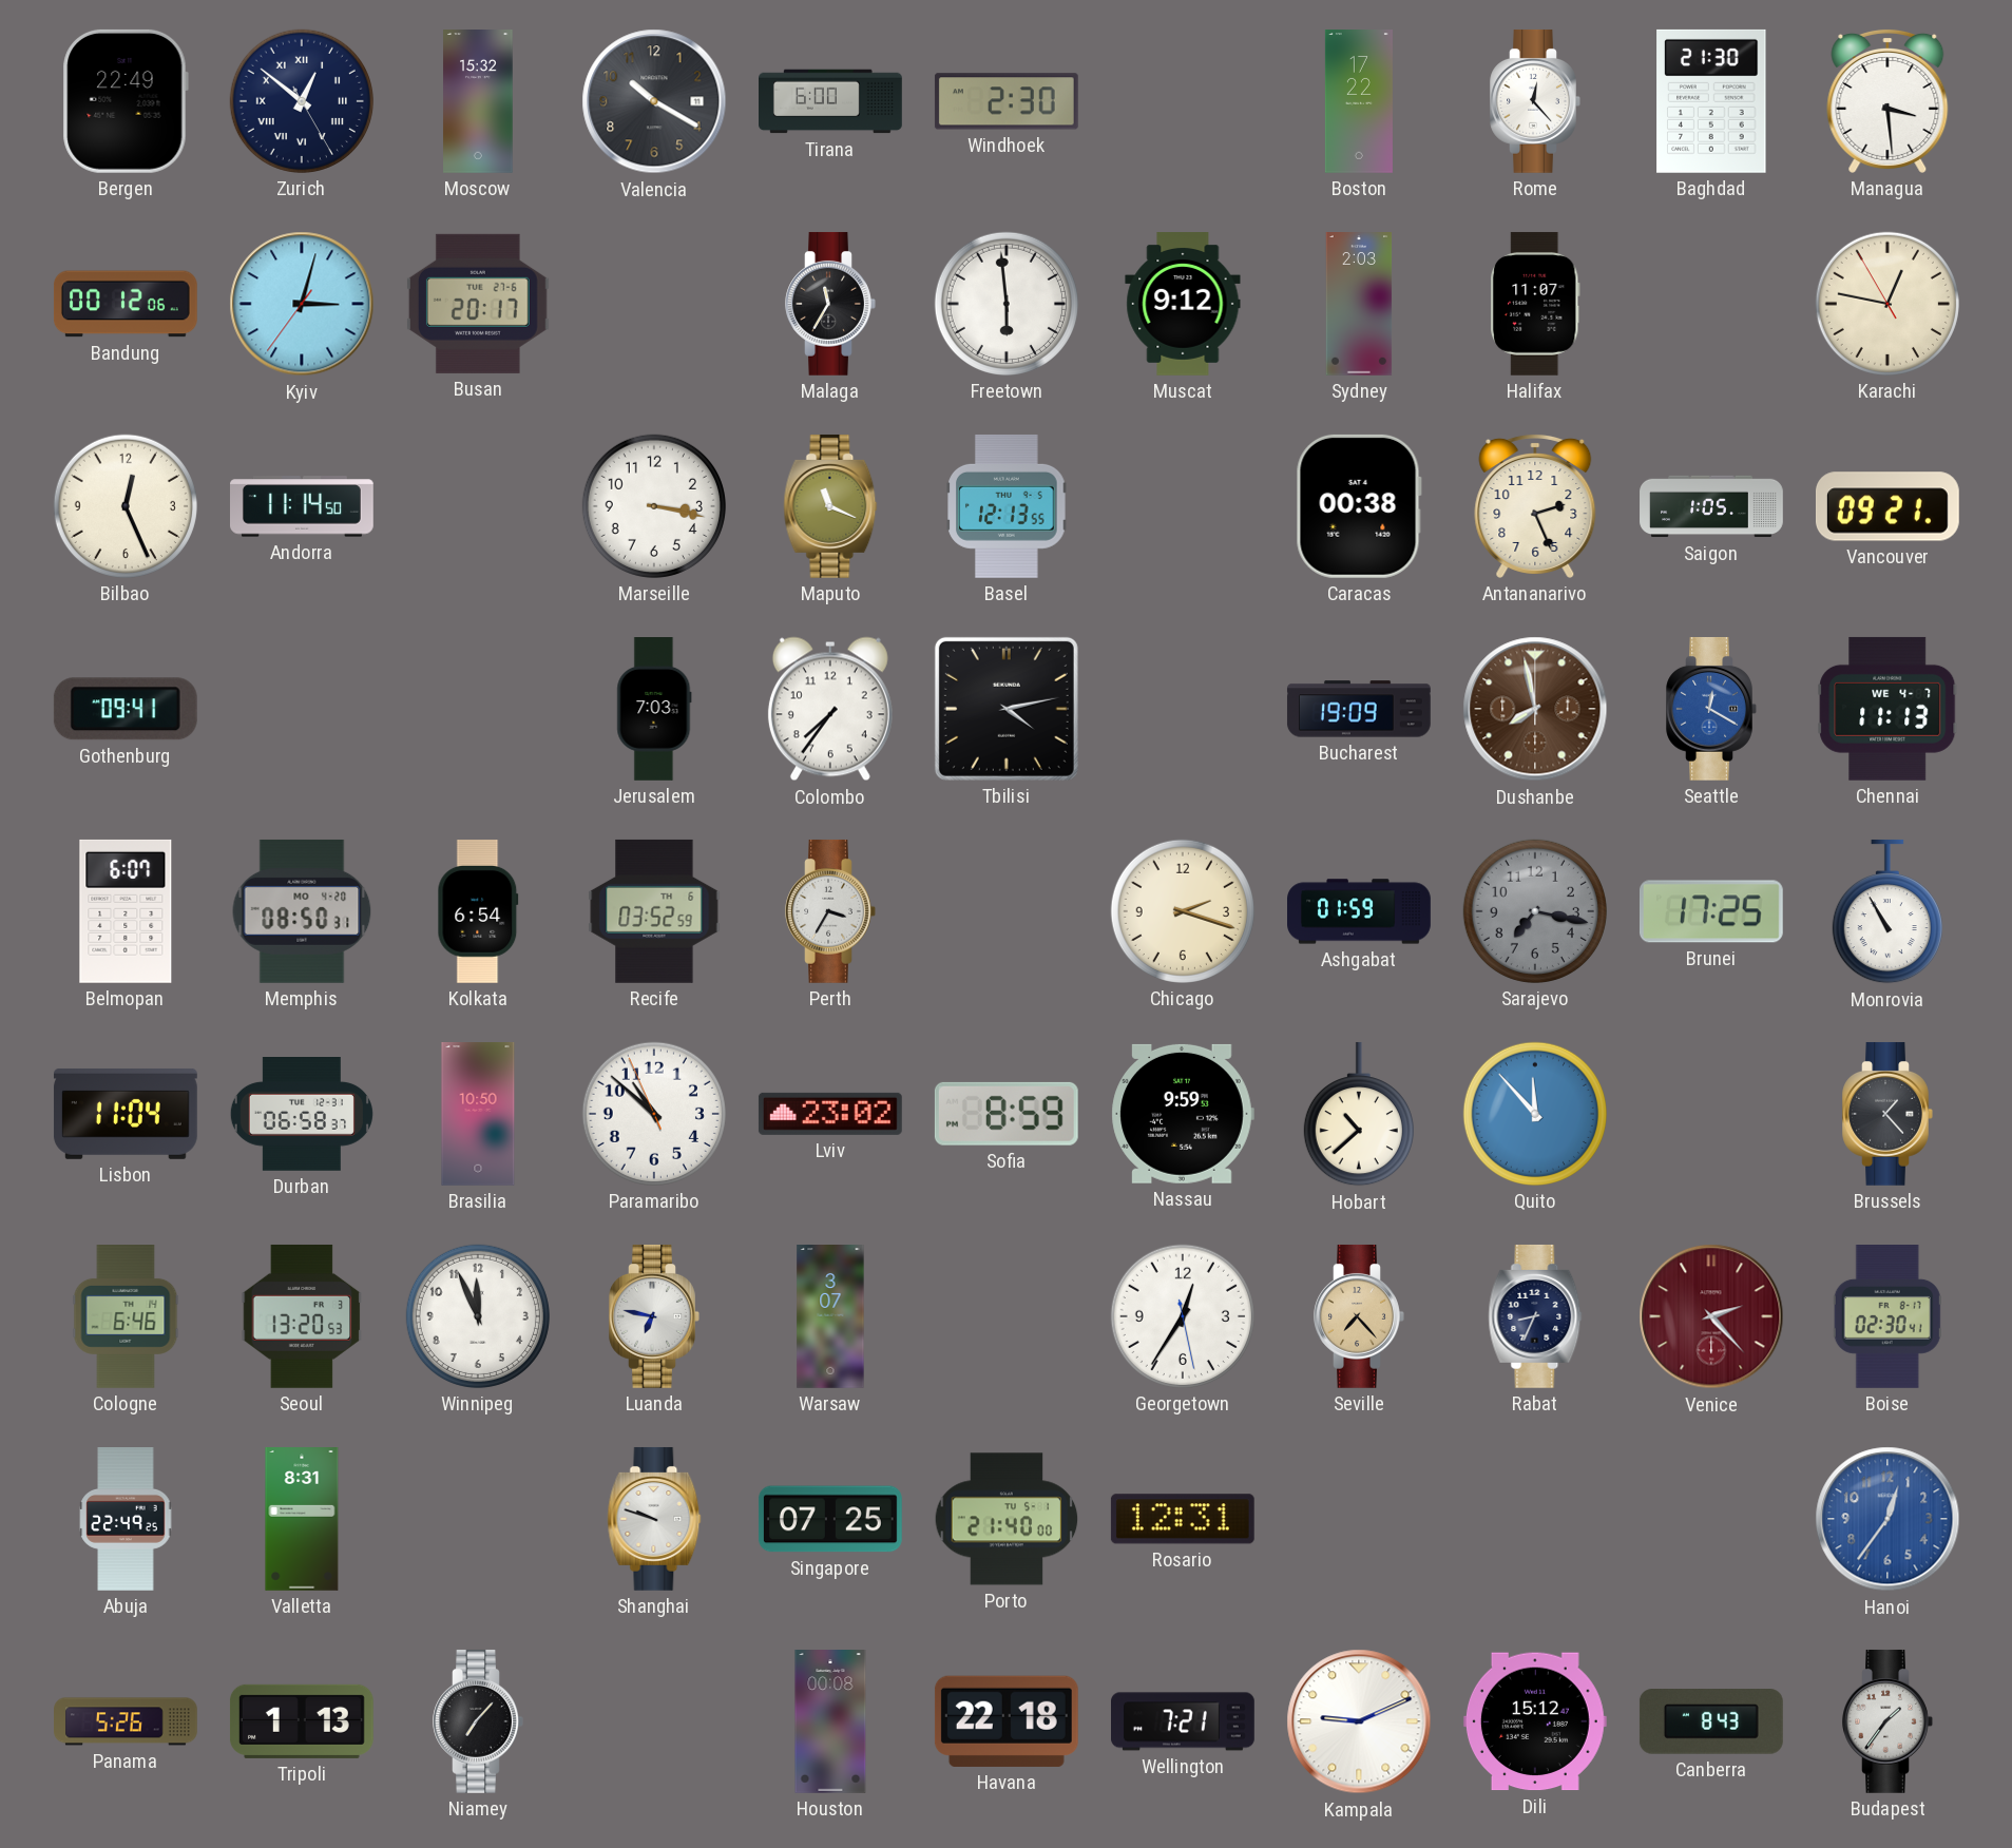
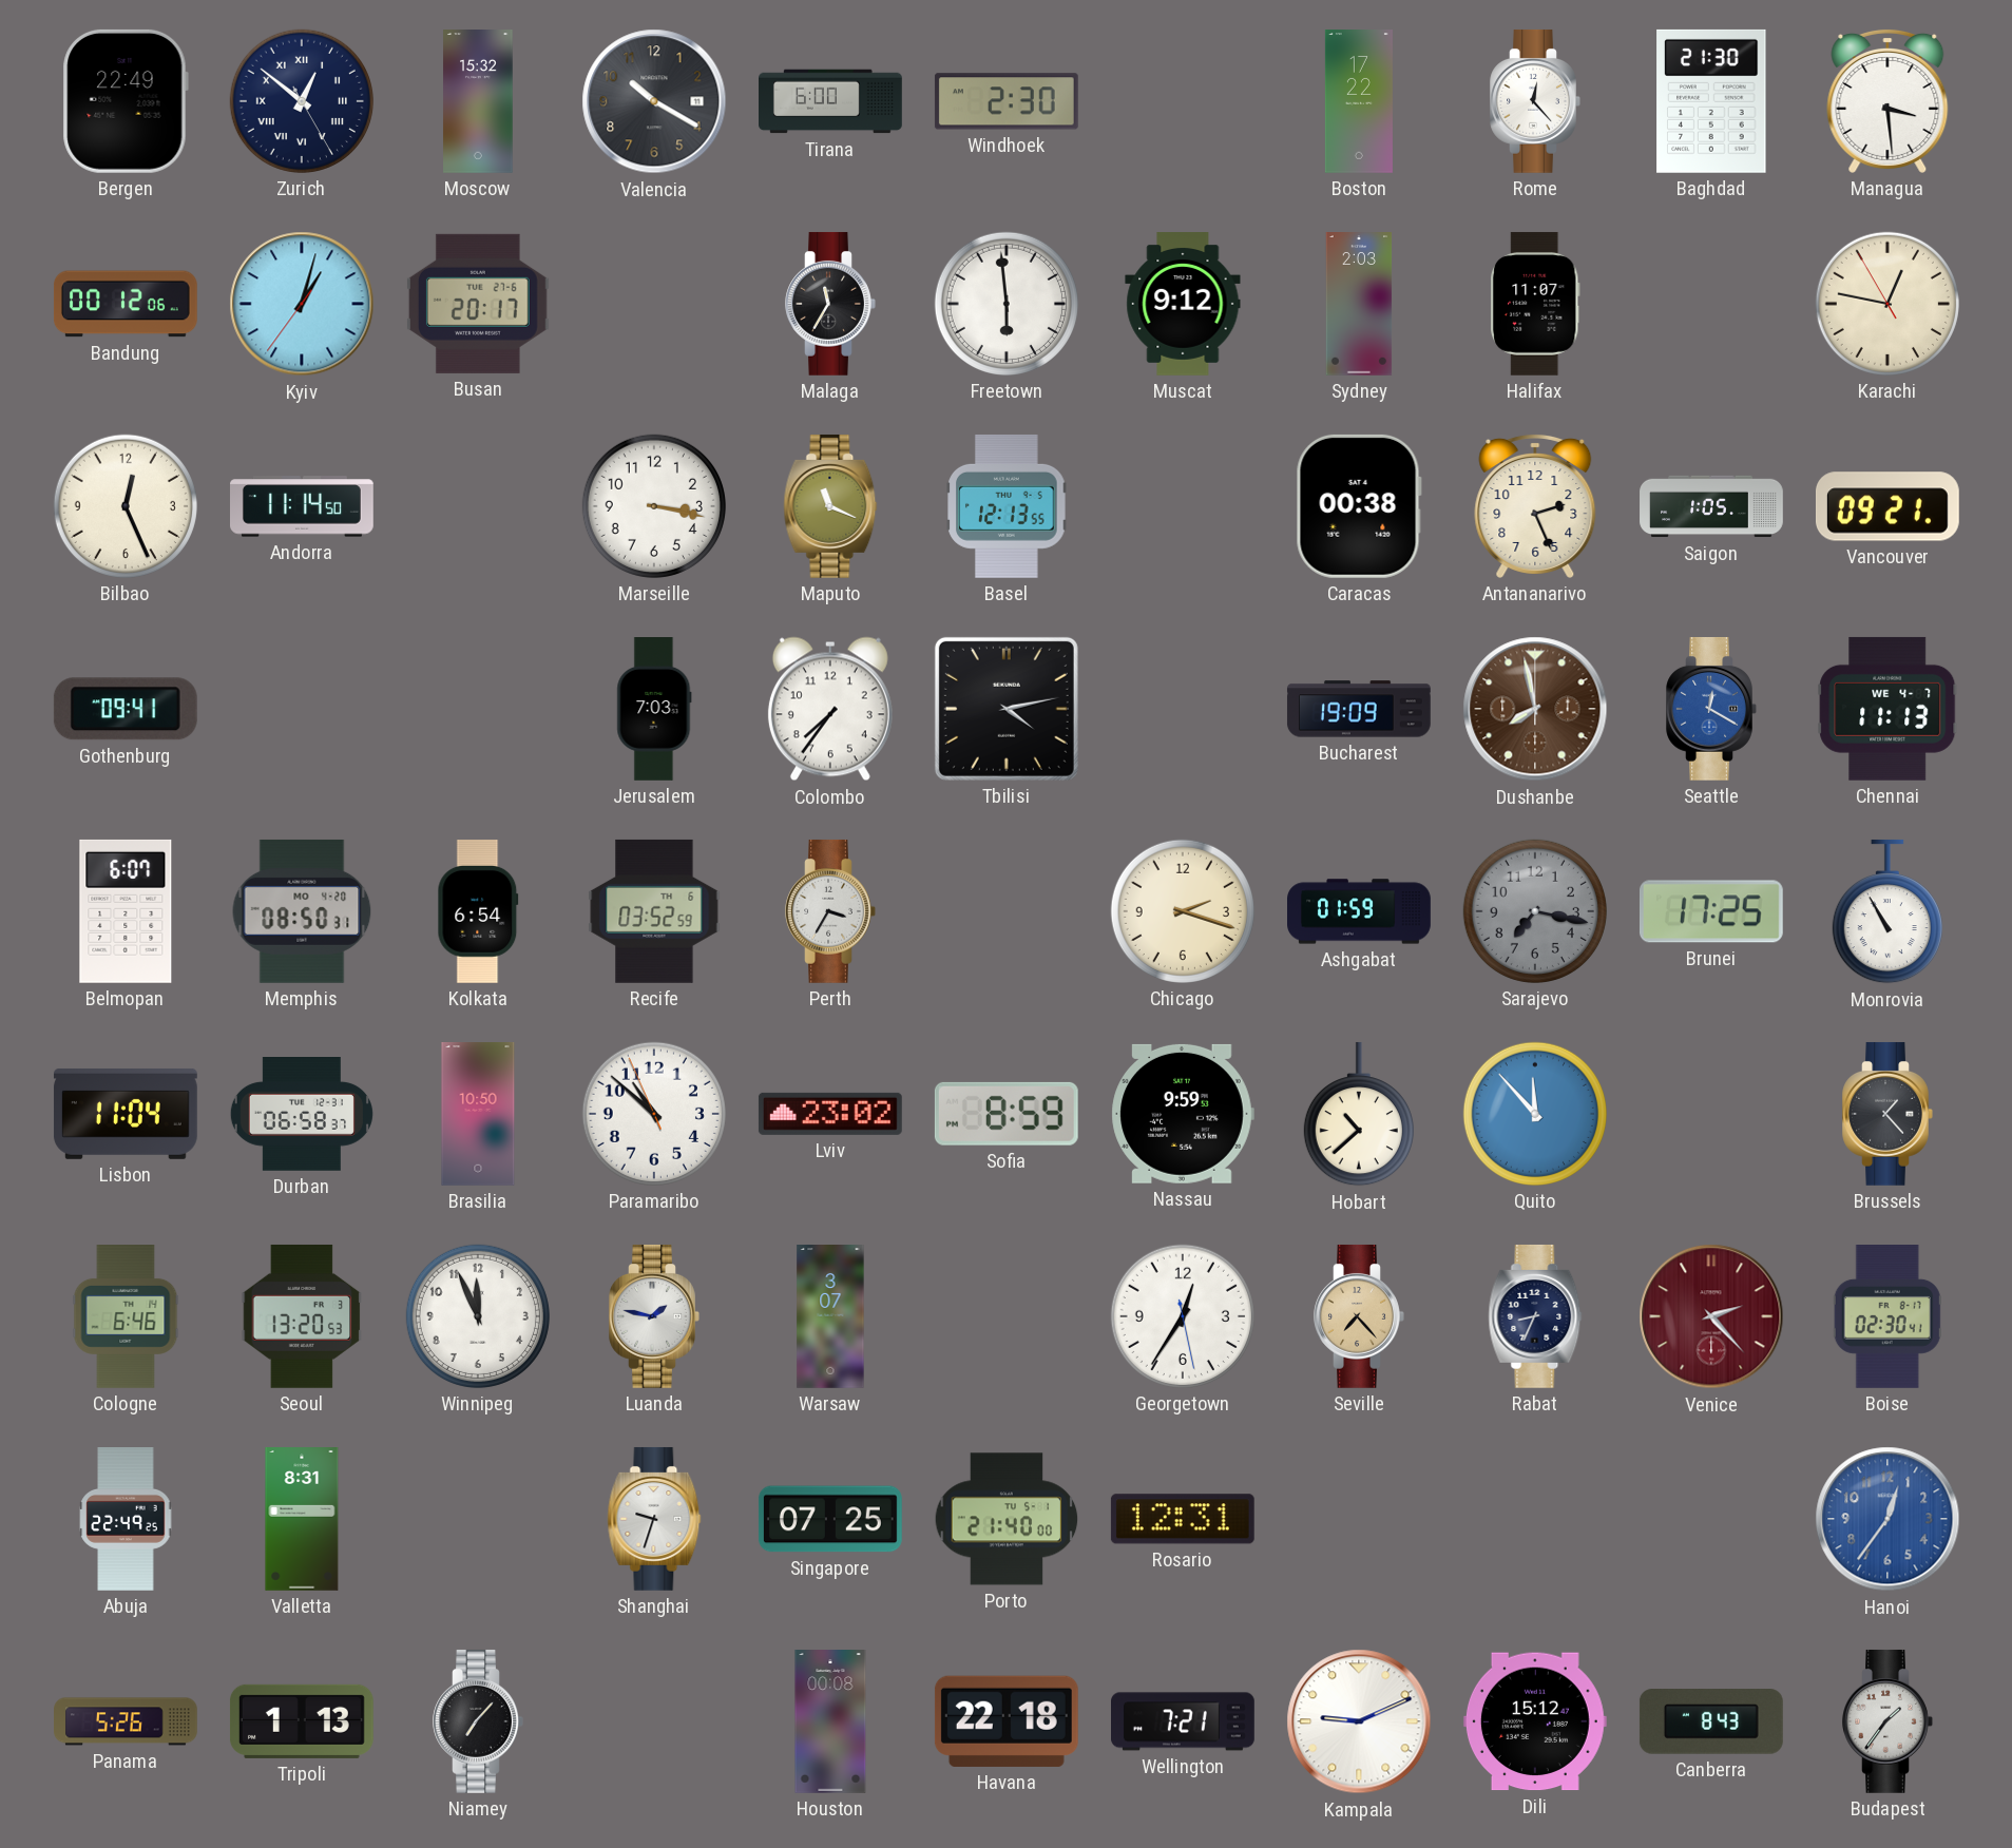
Kyiv: 3:02 -> 1:02 (302, 304)
Luanda: 6:47 -> 1:47 (654, 1316)
Shanghai: 9:48 -> 9:33 (654, 1519)
